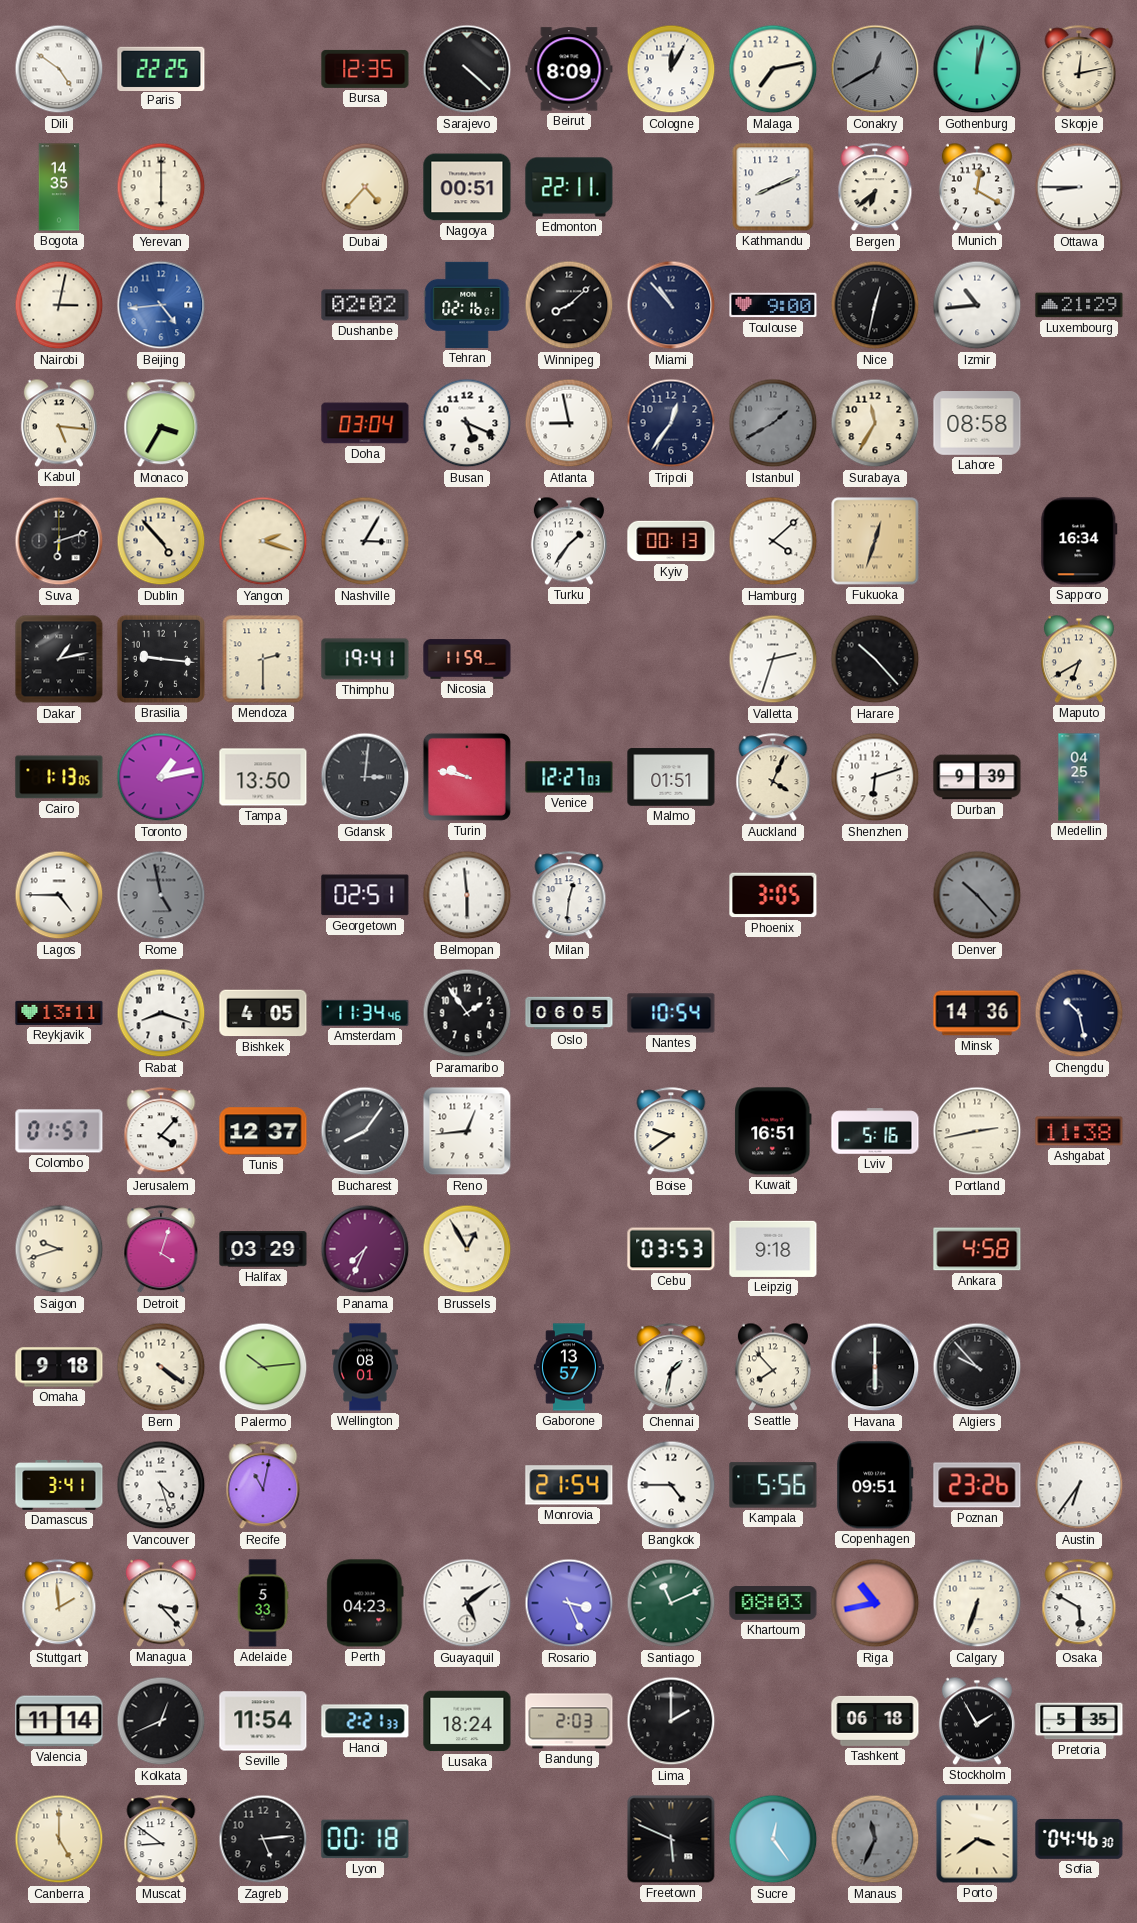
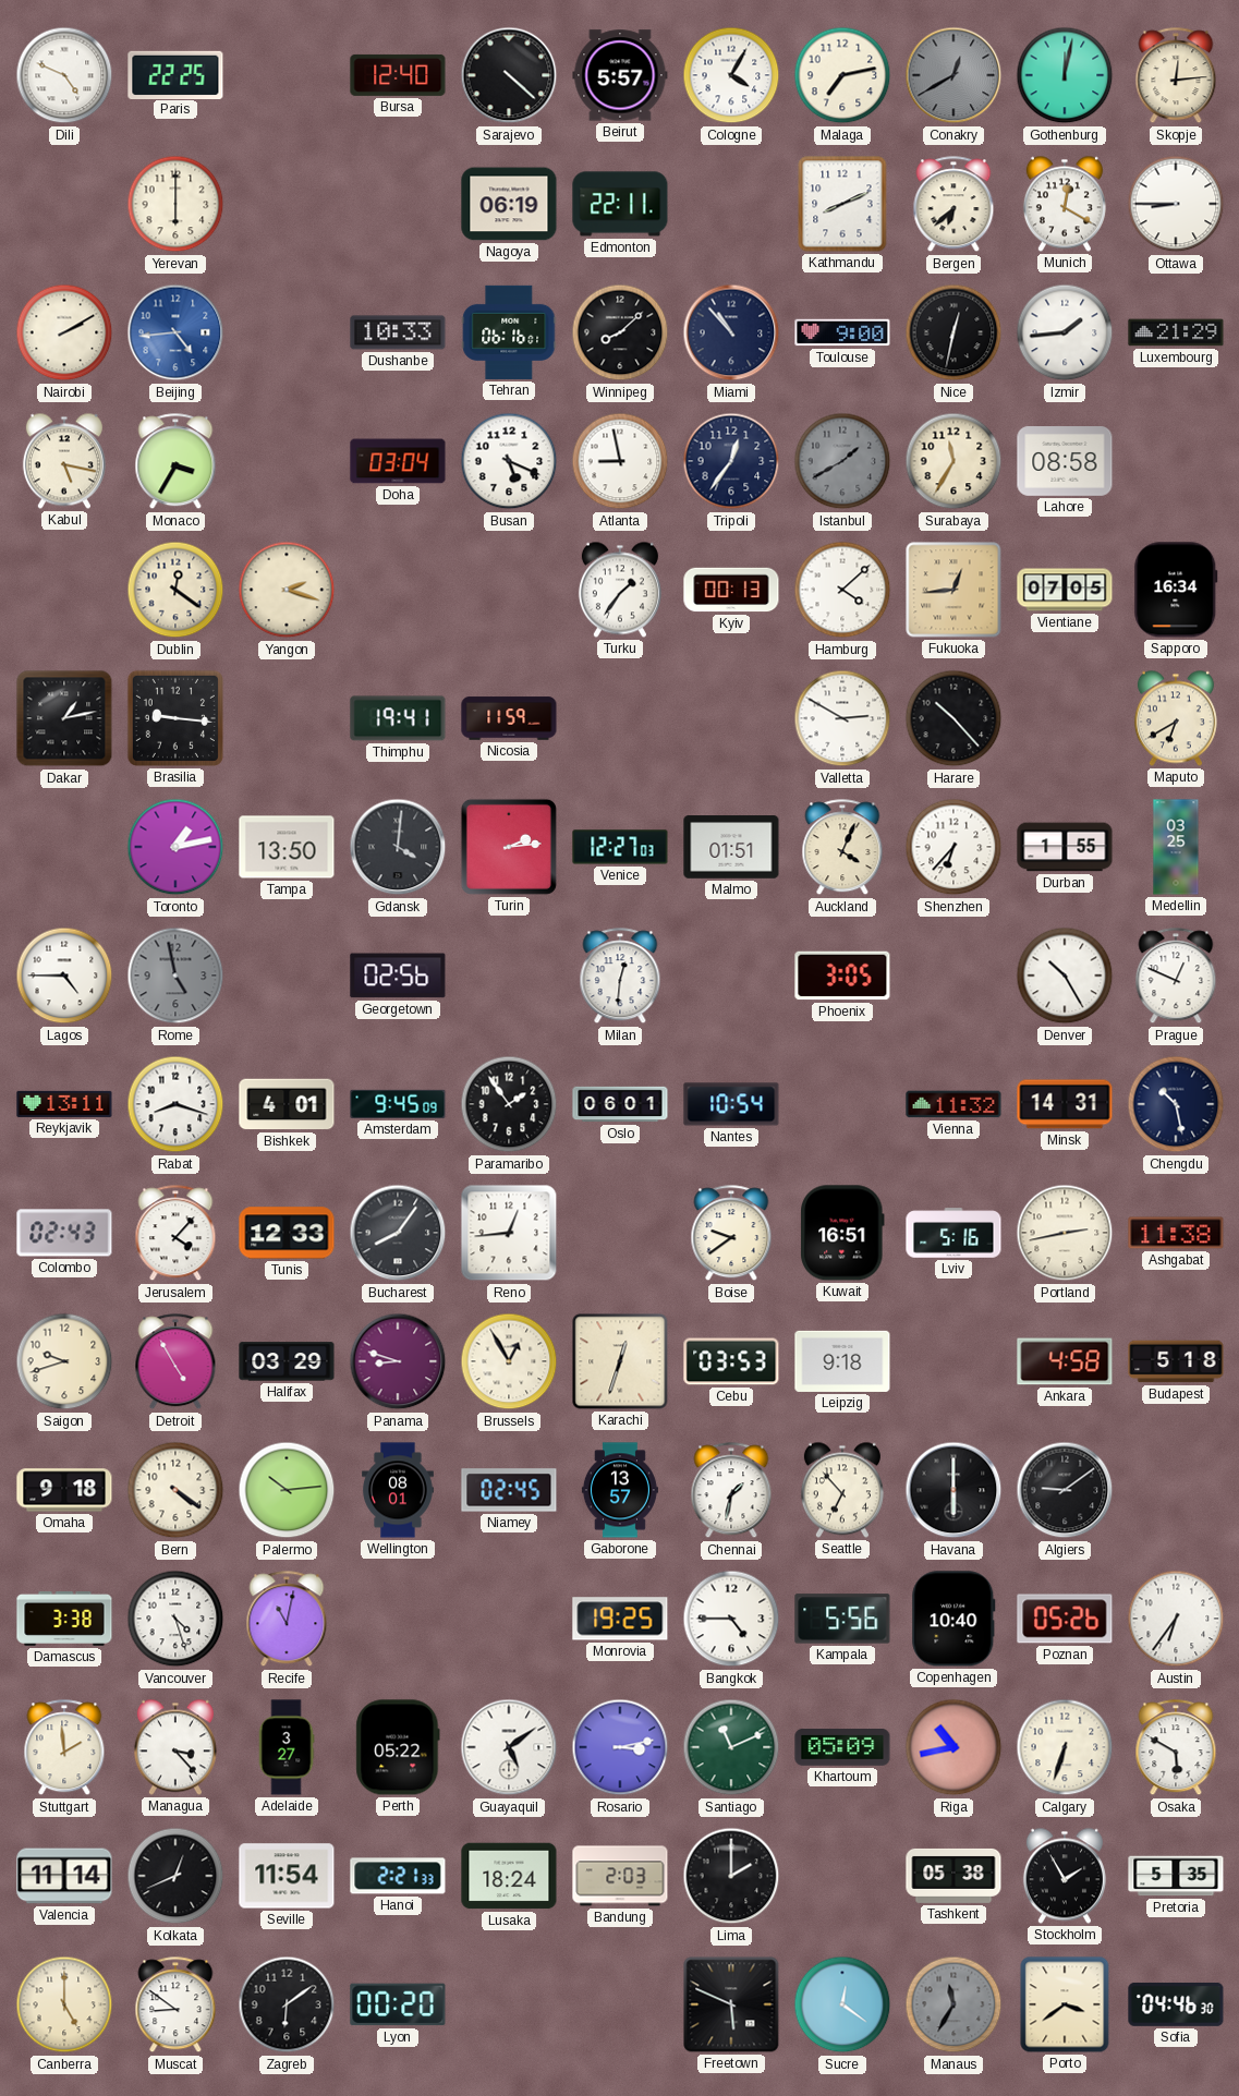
Dili: 4:51 -> 4:49 (64, 75)
Bursa: 12:35 -> 12:40 (398, 75)
Beirut: 8:09 -> 5:57 (620, 75)
Cologne: 12:05 -> 4:05 (731, 75)
Skopje: 12:13 -> 12:14 (1176, 76)
Bogota: 14:35 -> none (59, 187)
Dubai: 4:37 -> none (365, 187)
Nagoya: 00:51 -> 06:19 (509, 204)
Nairobi: 3:02 -> 2:10 (64, 332)
Dushanbe: 02:02 -> 10:33 (398, 332)
Tehran: 02:16 -> 06:16 (509, 332)
Izmir: 10:44 -> 1:44 (1065, 332)
Kabul: 5:16 -> 5:17 (64, 461)
Suva: 6:12 -> none (59, 541)
Dublin: 4:53 -> 12:21 (175, 590)
Nashville: 3:05 -> none (365, 541)
Fukuoka: 12:33 -> 12:44 (953, 590)
Vientiane: none -> 07:05 (1065, 590)
Mendoza: 2:30 -> none (263, 659)
Valletta: 2:33 -> 2:50 (842, 718)
Cairo: 1:13 -> none (59, 777)
Gdansk: 3:01 -> 4:01 (398, 847)
Turin: 9:47 -> 2:14 (509, 847)
Shenzhen: 6:12 -> 6:37 (953, 847)
Durban: 9:39 -> 1:55 (1065, 847)
Medellin: 04:25 -> 03:25 (1176, 847)
Georgetown: 02:51 -> 02:56 (398, 976)
Belmopan: 5:59 -> none (467, 895)
Denver: 10:23 -> 10:25 (1065, 976)
Denver dial: grey -> white (1065, 976)
Prague: none -> 12:49 (1176, 977)
Bishkek: 4:05 -> 4:01 (287, 1104)
Amsterdam: 11:34 -> 9:45 (398, 1104)
Oslo: 06:05 -> 06:01 (620, 1104)
Vienna: none -> 11:32 (953, 1104)
Minsk: 14:36 -> 14:31 (1065, 1104)
Colombo: 01:57 -> 02:43 (64, 1233)
Tunis: 12:37 -> 12:33 (287, 1233)
Detroit: 4:03 -> 4:55 (175, 1362)
Panama: 7:34 -> 8:48 (398, 1361)
Karachi: none -> 12:33 (620, 1361)
Budapest: none -> 5:18 (1176, 1361)
Niamey: none -> 02:45 (509, 1490)
Seattle: 7:53 -> 6:53 (842, 1490)
Algiers: 9:53 -> 9:09 (1065, 1490)
Damascus: 3:41 -> 3:38 (64, 1619)
Monrovia: 21:54 -> 19:25 (620, 1619)
Copenhagen: 09:51 -> 10:40 (953, 1619)
Poznan: 23:26 -> 05:26 (1065, 1619)
Adelaide: 5:33 -> 3:27 (287, 1747)
Perth: 04:23 -> 05:22 (398, 1747)
Rosario: 3:26 -> 3:13 (620, 1747)
Khartoum: 08:03 -> 05:09 (842, 1748)
Tashkent: 06:18 -> 05:38 (953, 1876)
Zagreb: 5:14 -> 6:09 (287, 2004)
Lyon: 00:18 -> 00:20 (398, 2004)
Sucre: 12:24 -> 12:21 (842, 2004)
Manaus: 11:34 -> 11:35 (953, 2004)
